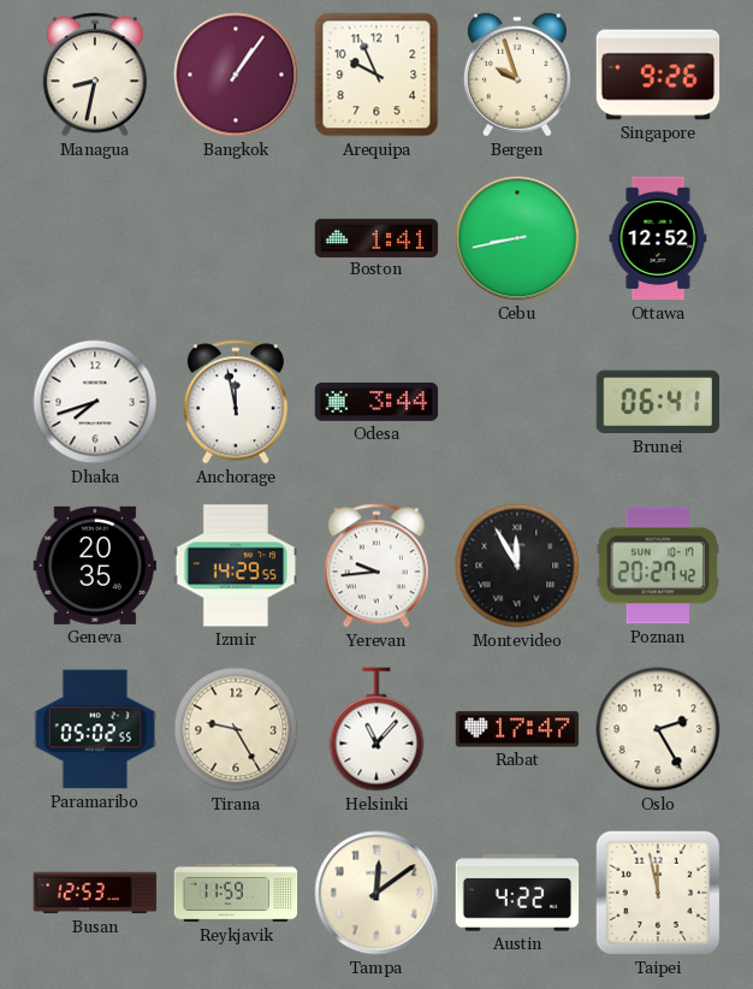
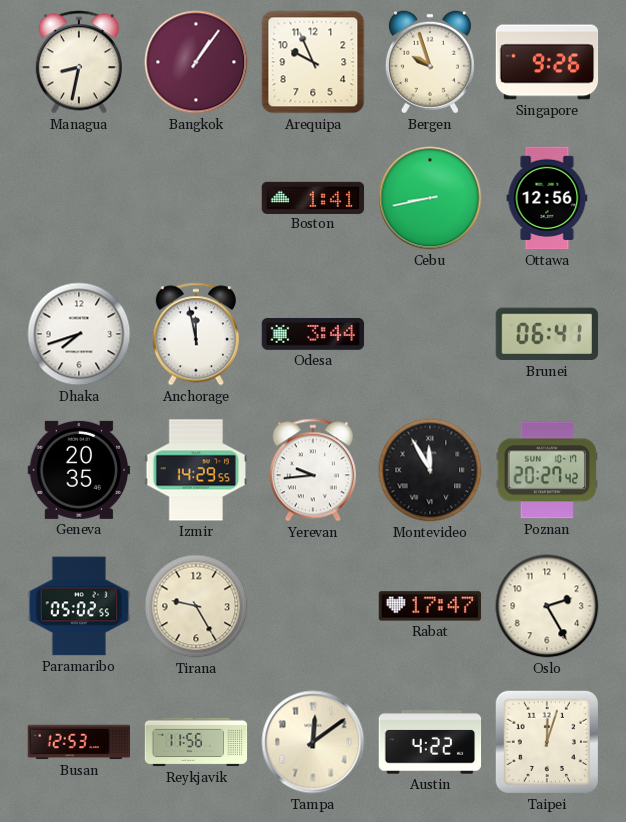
Ottawa: 12:52 -> 12:56 (547, 198)
Helsinki: 11:07 -> none (376, 729)
Reykjavik: 11:59 -> 11:56 (196, 742)
Taipei: 11:58 -> 12:03 (547, 742)
